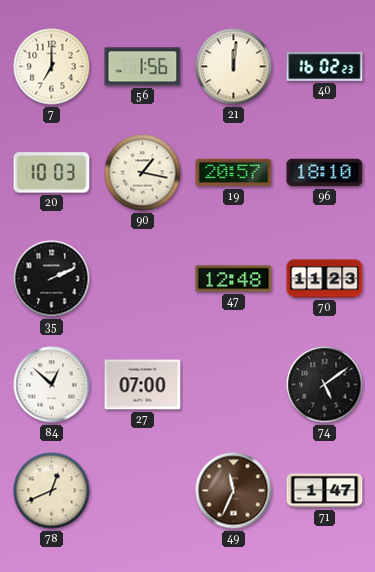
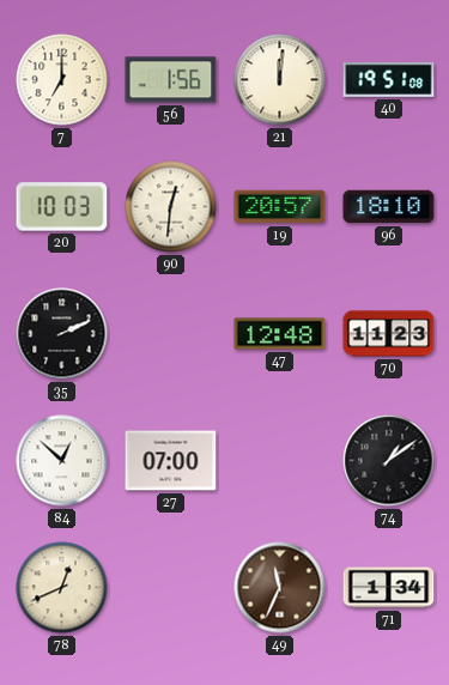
40: 16:02 -> 19:51 (389, 79)
90: 1:17 -> 12:31 (171, 207)
74: 5:09 -> 1:09 (389, 461)
71: 1:47 -> 1:34 (389, 588)
